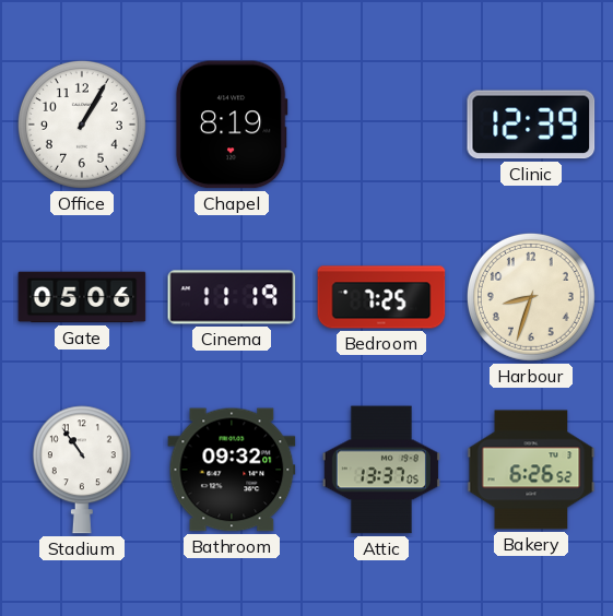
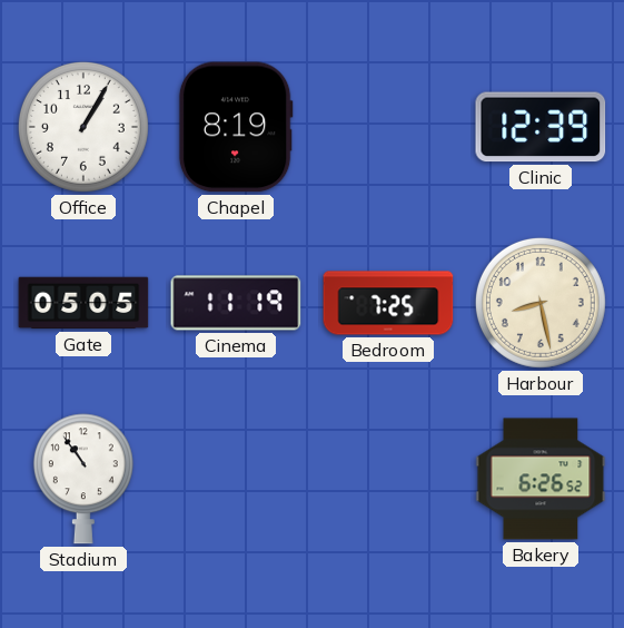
Gate: 05:06 -> 05:05 (83, 303)
Harbour: 8:33 -> 8:28 (541, 303)
Bathroom: 09:32 -> none (232, 470)
Attic: 13:37 -> none (381, 470)
